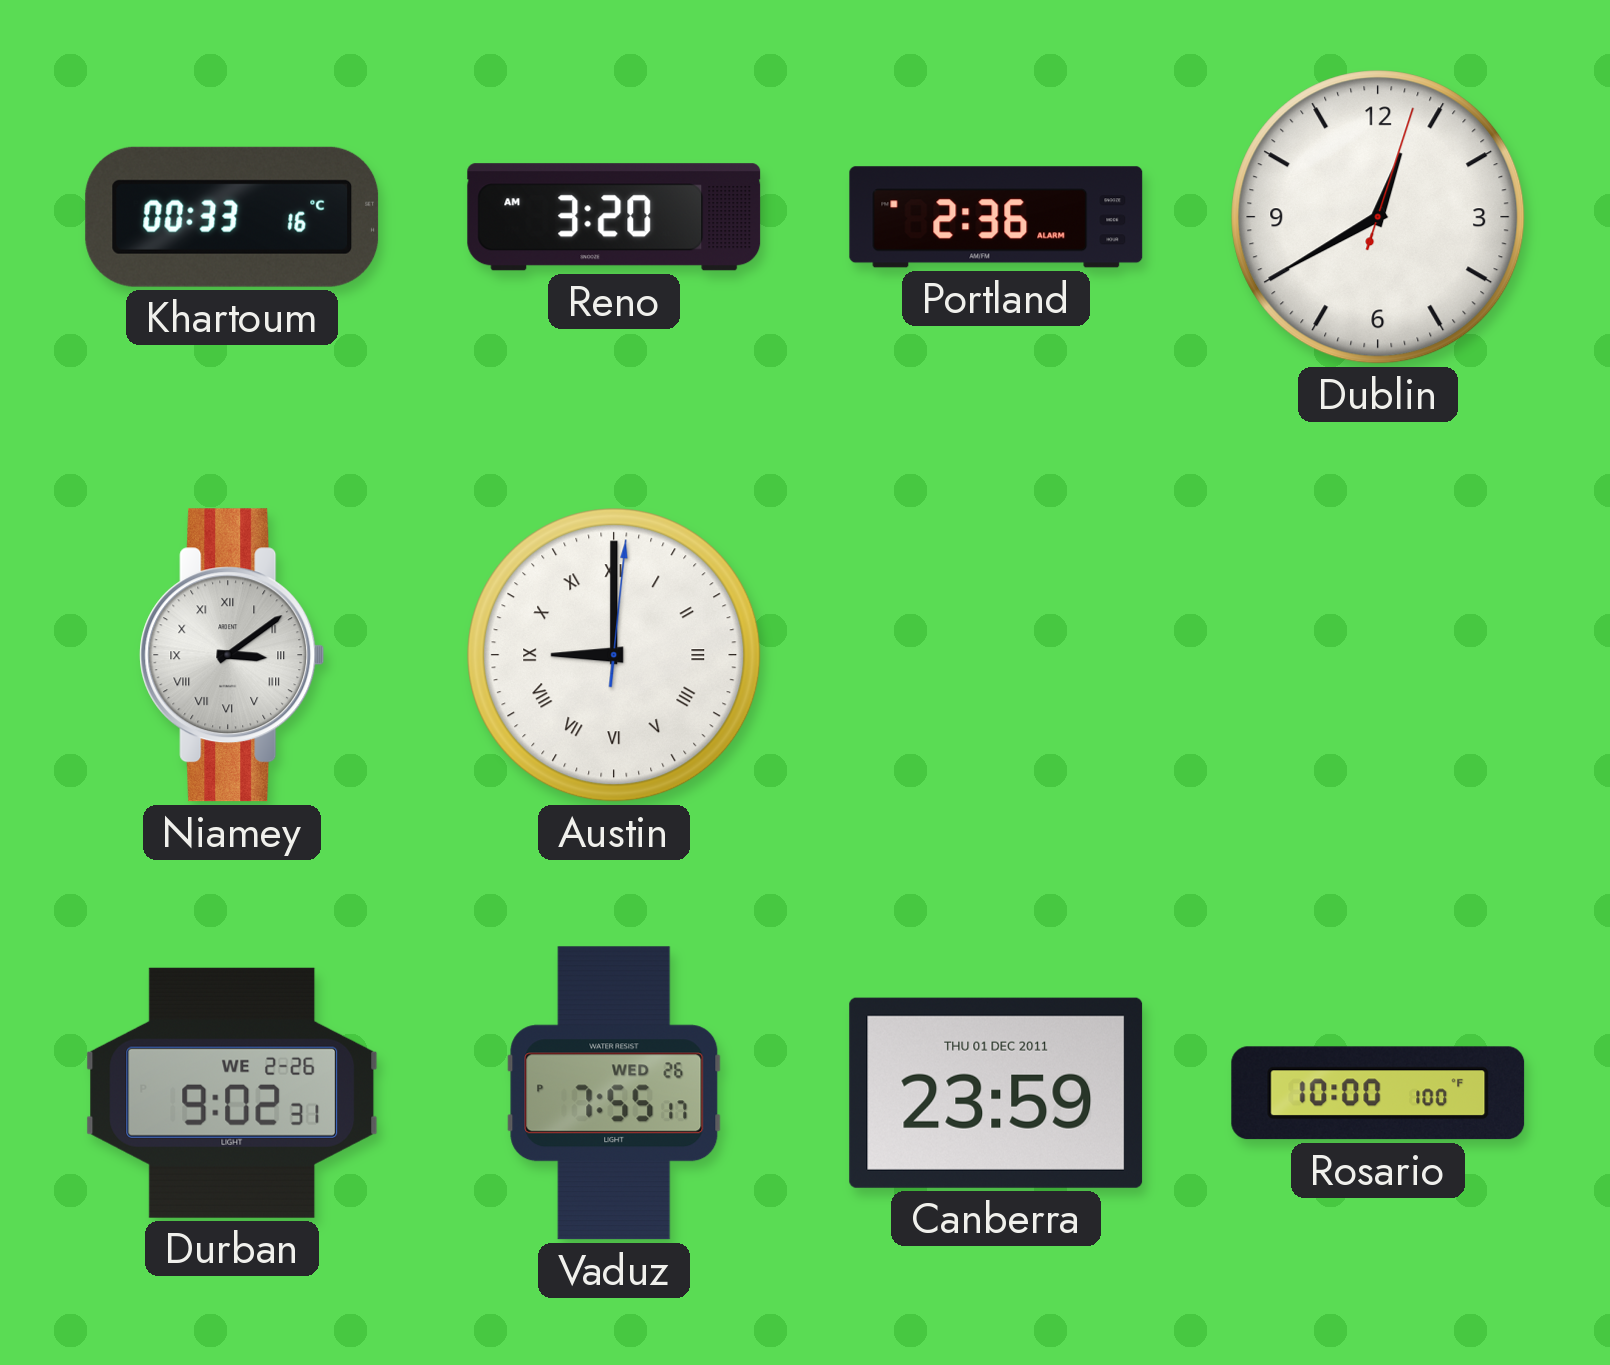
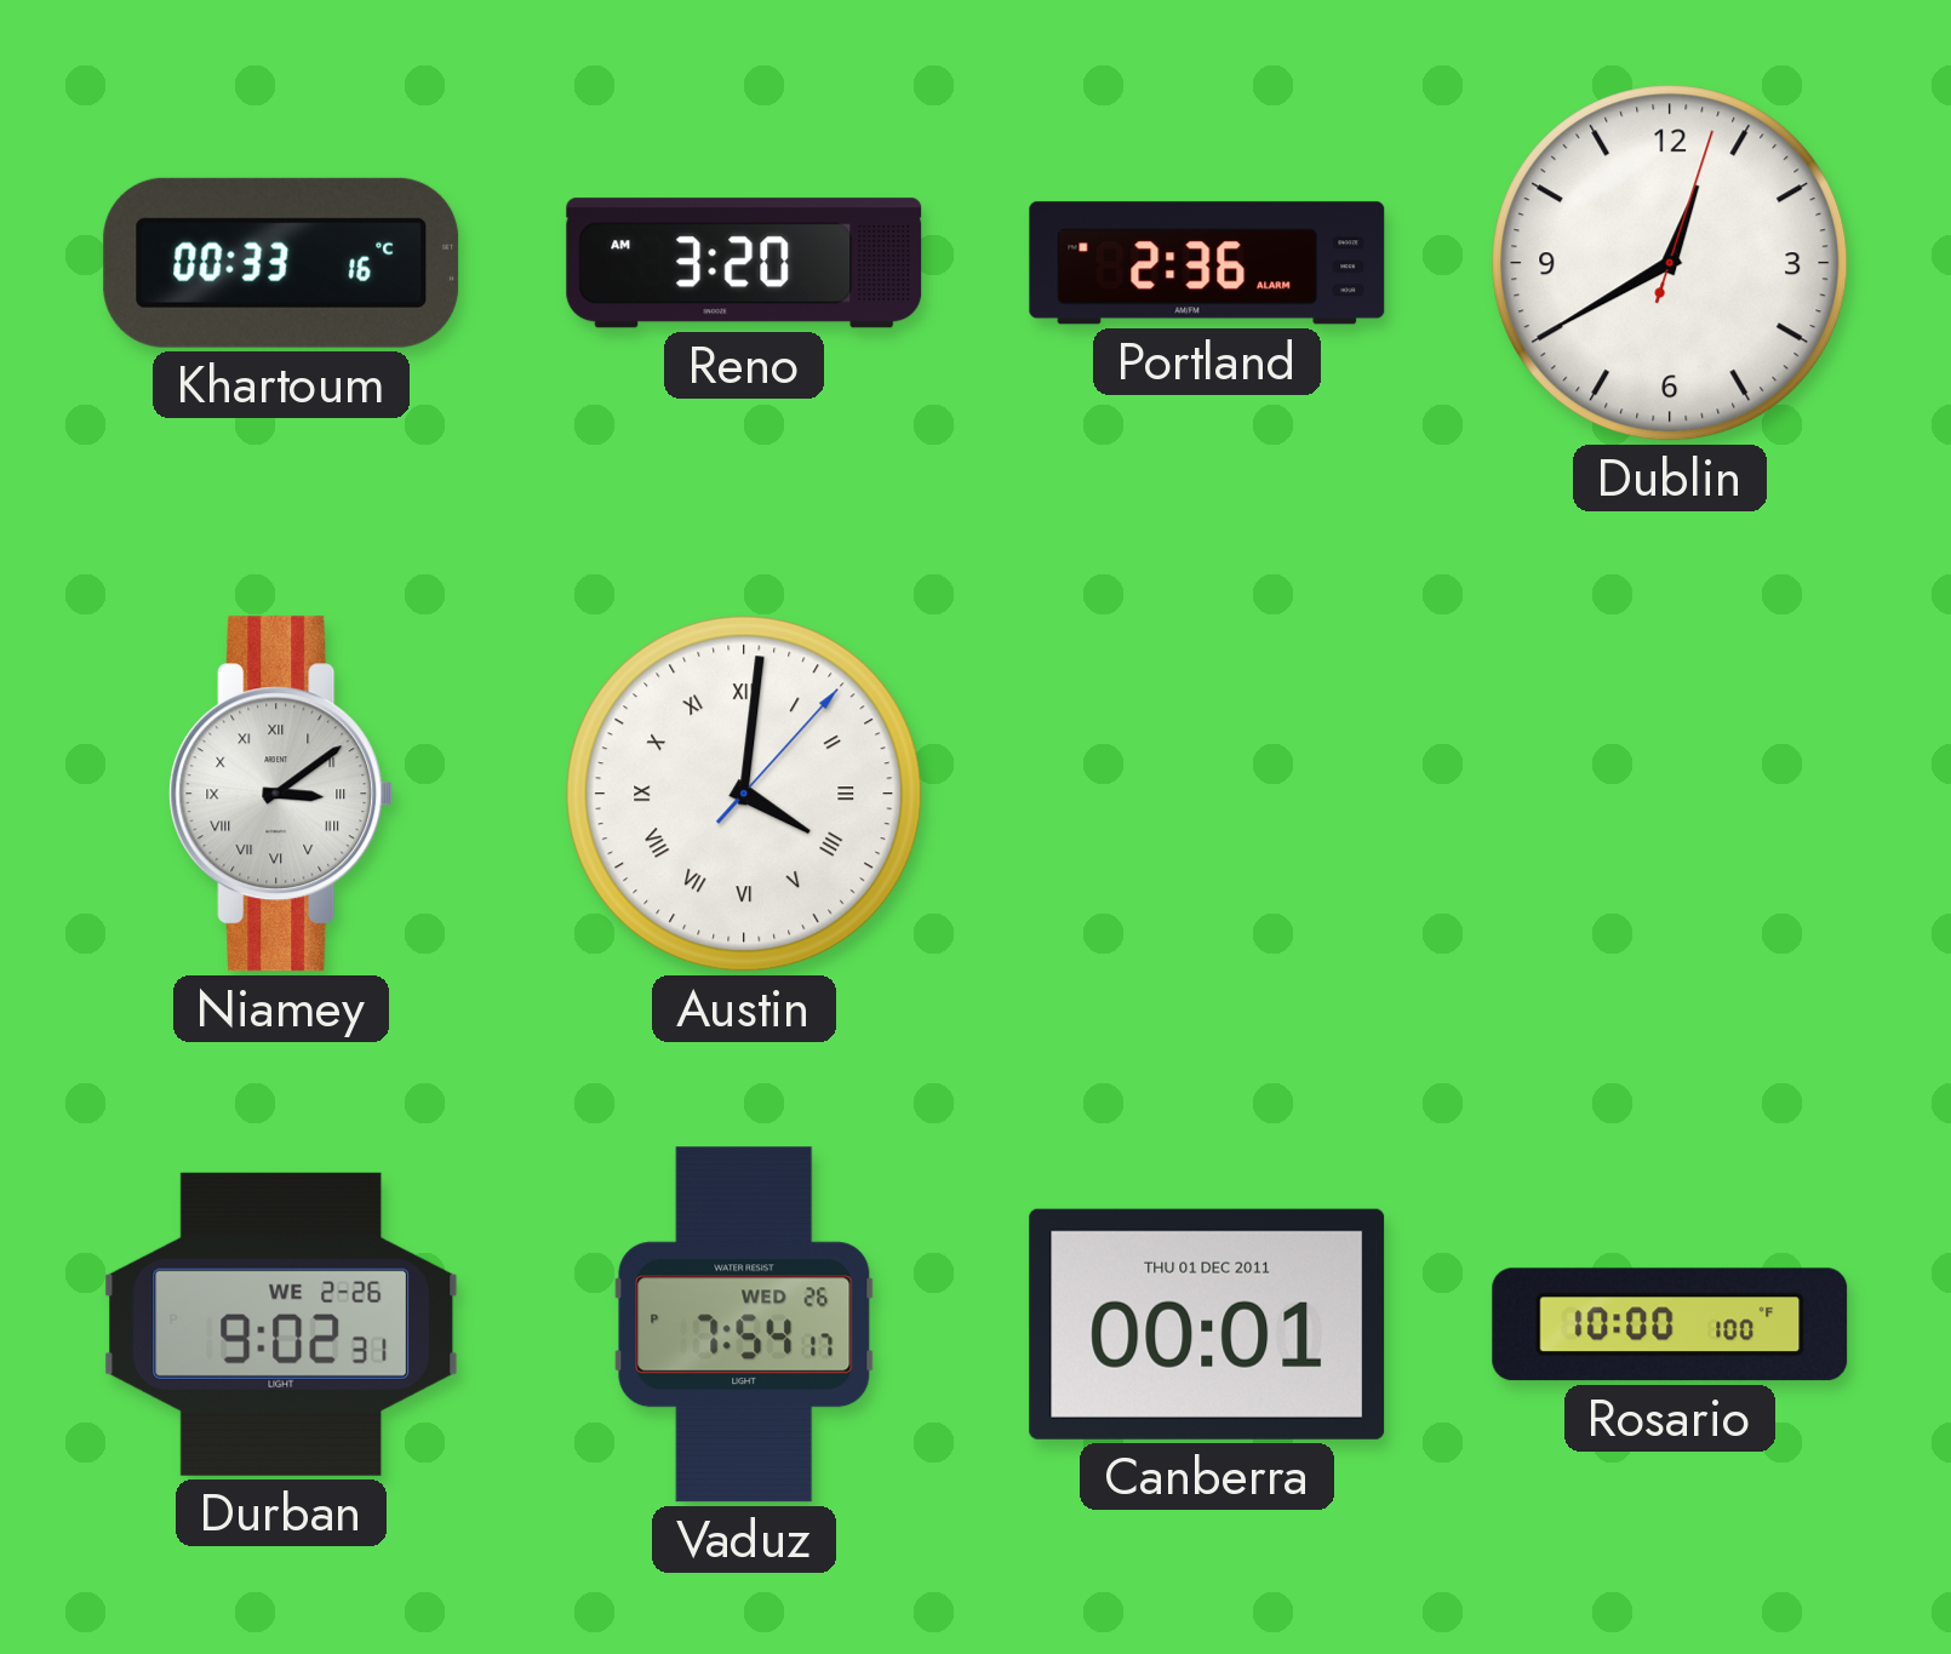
Austin: 9:00 -> 4:01 (744, 794)
Vaduz: 7:55 -> 7:54 (744, 1324)
Canberra: 23:59 -> 00:01 (1207, 1324)
